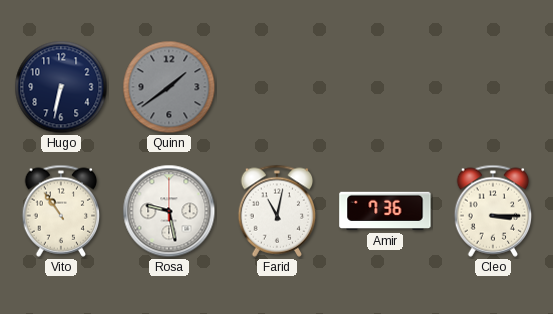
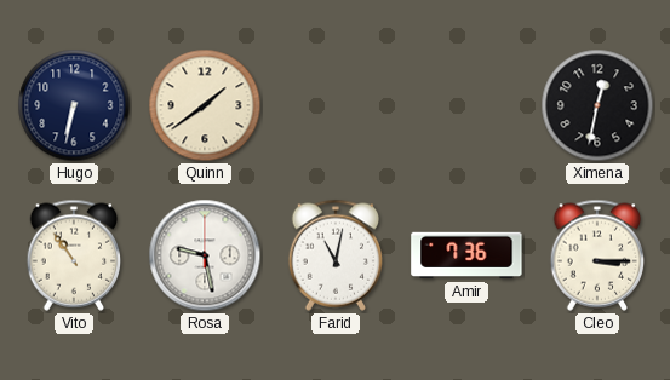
Quinn dial: grey -> cream (205, 105)
Ximena: none -> 12:32 (597, 105)
